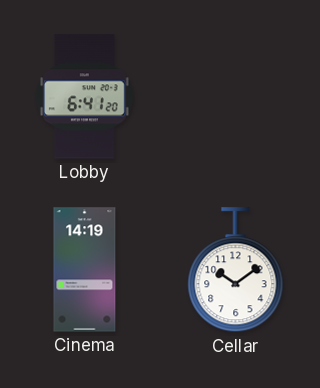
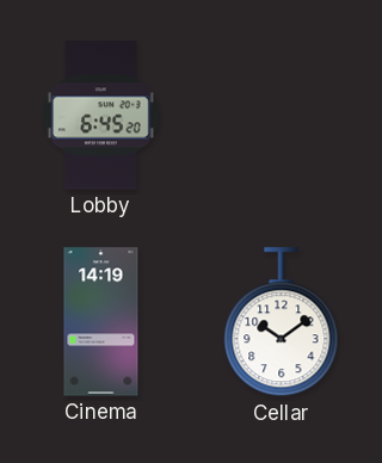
Lobby: 6:41 -> 6:45 (101, 116)
